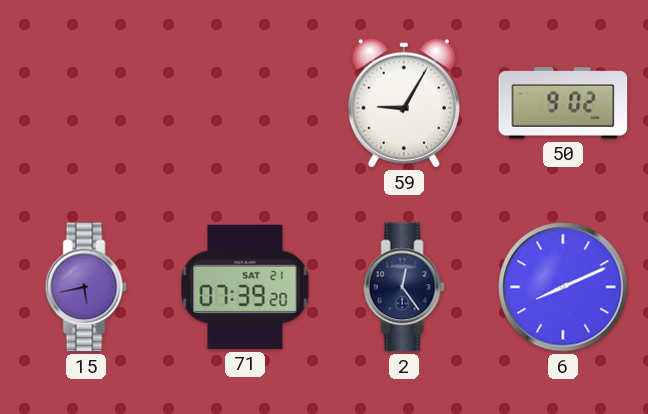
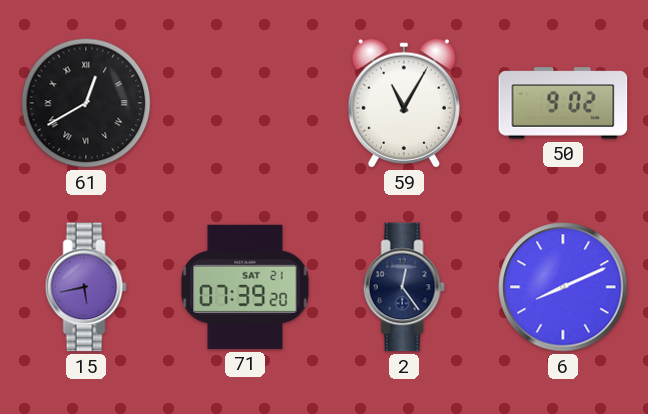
61: none -> 12:40 (86, 103)
59: 9:05 -> 11:05 (404, 103)
